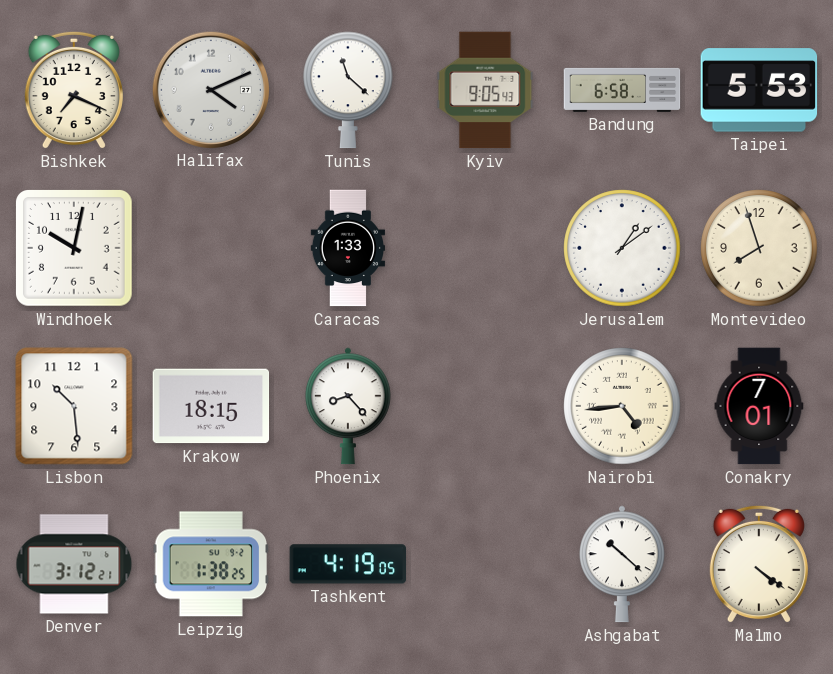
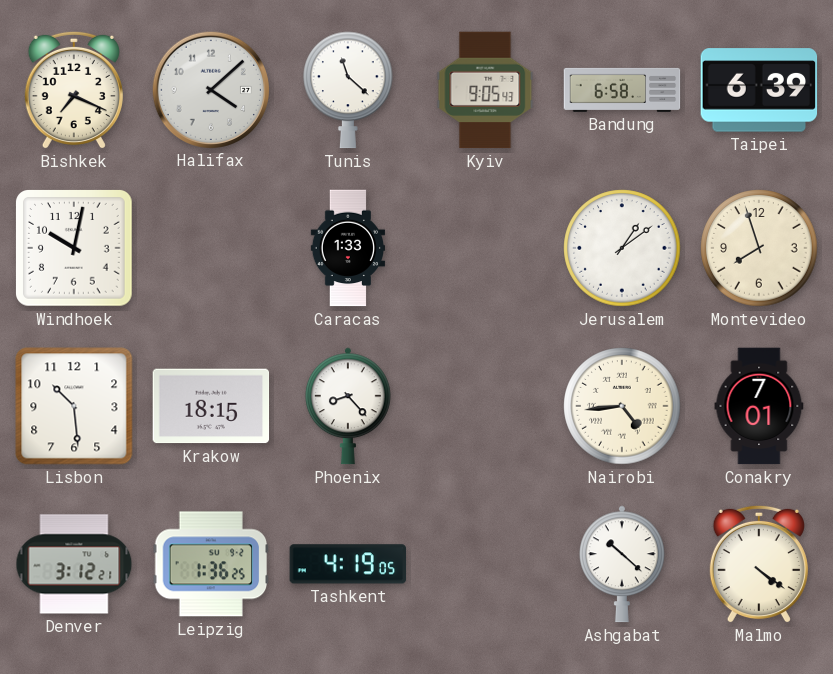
Halifax: 4:11 -> 4:08 (210, 89)
Taipei: 5:53 -> 6:39 (759, 90)
Leipzig: 1:38 -> 1:36 (211, 564)
